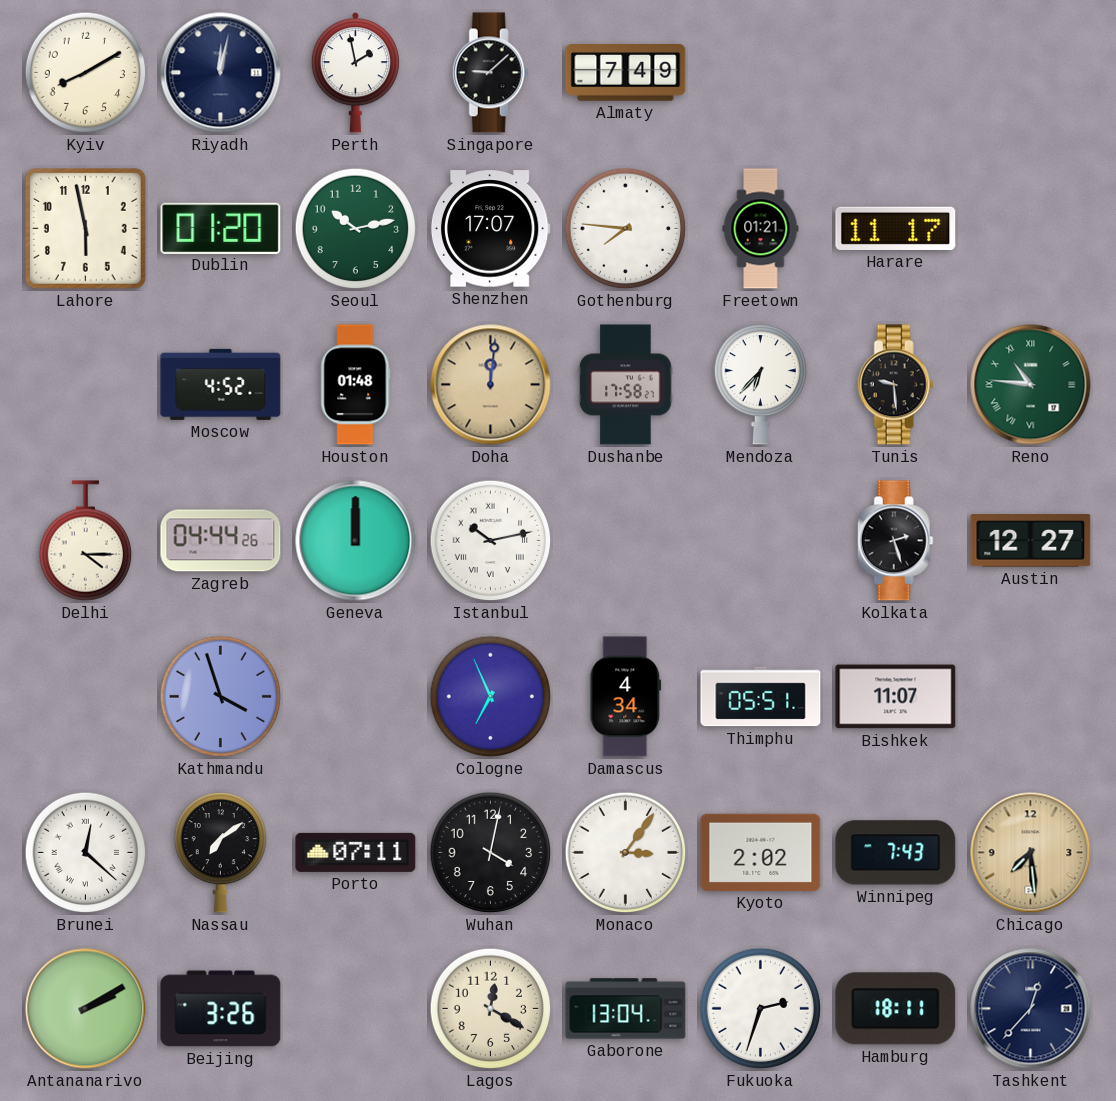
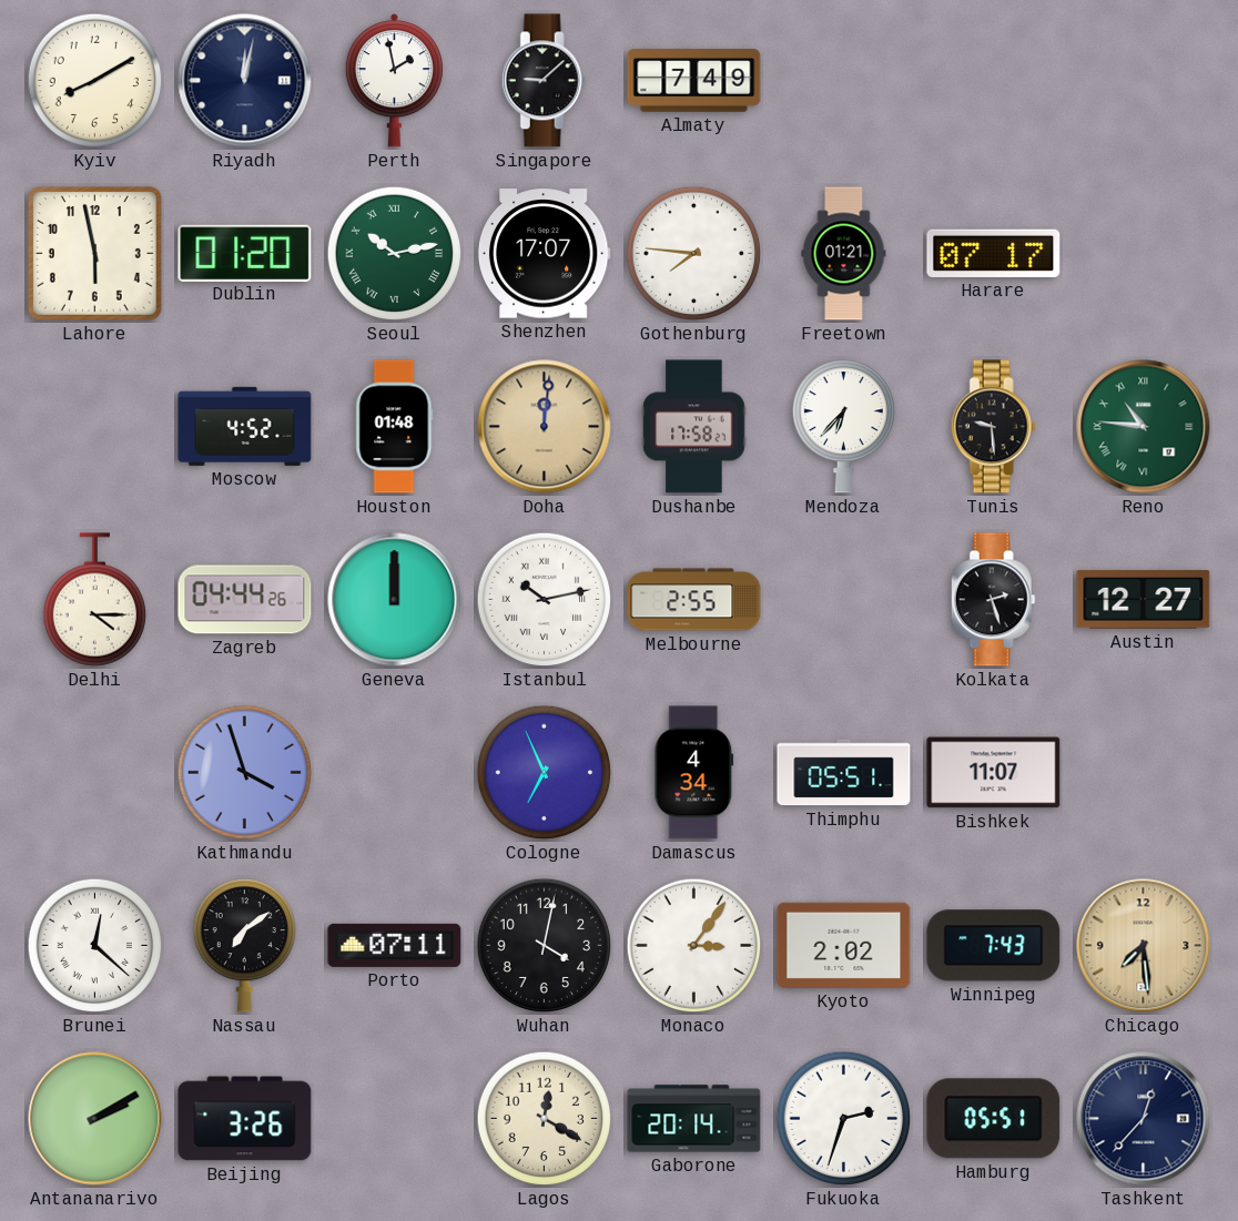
Seoul numerals: Arabic -> Roman (395, 254)
Harare: 11:17 -> 07:17 (994, 253)
Melbourne: none -> 2:55 (694, 600)
Gaborone: 13:04 -> 20:14 (694, 1119)
Hamburg: 18:11 -> 05:51 (994, 1119)
